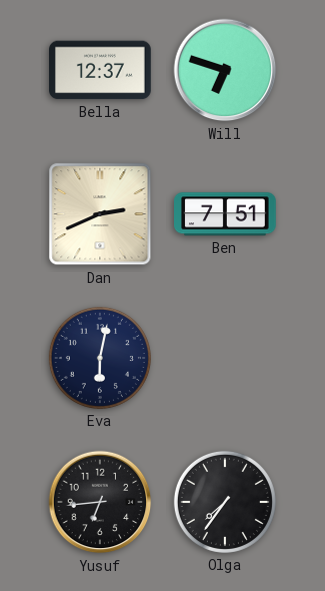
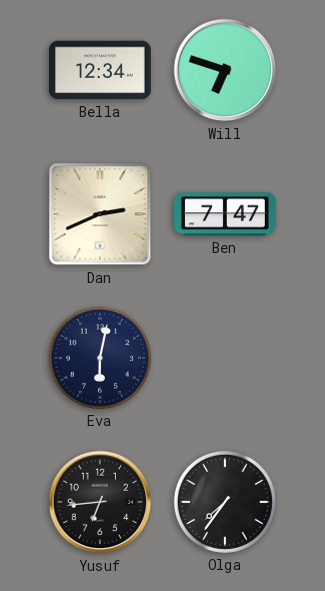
Bella: 12:37 -> 12:34 (101, 70)
Ben: 7:51 -> 7:47 (226, 214)
